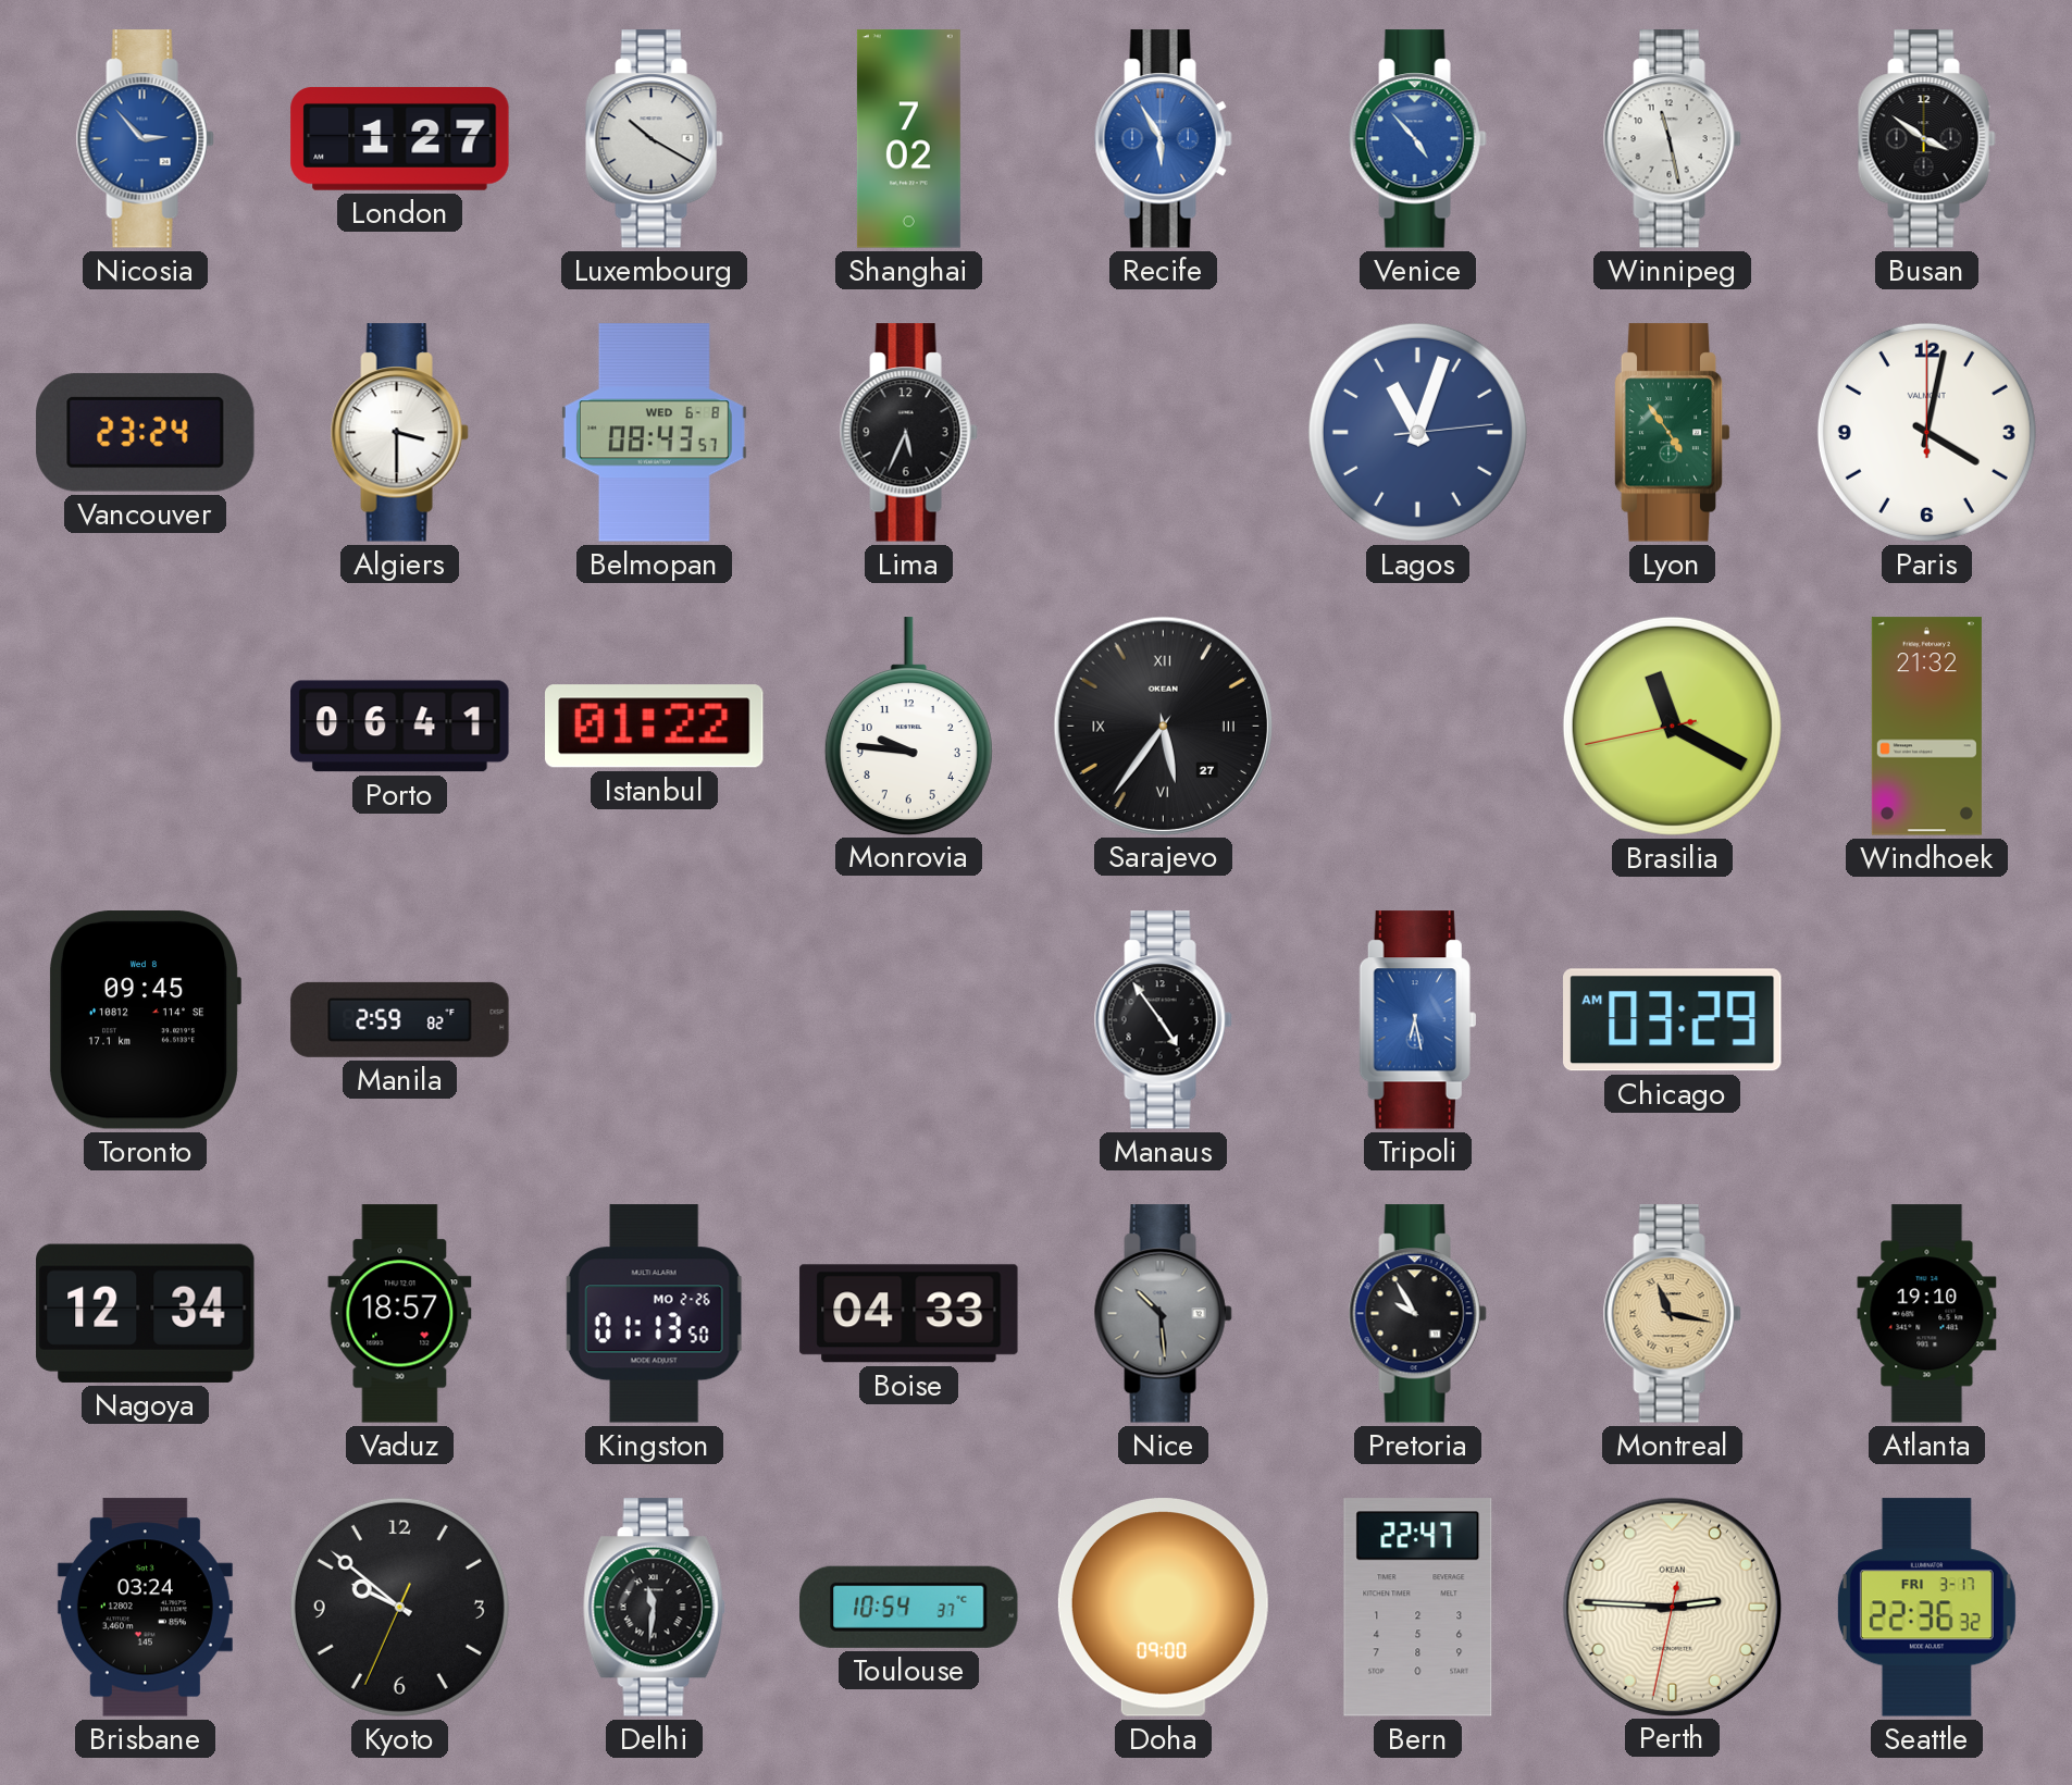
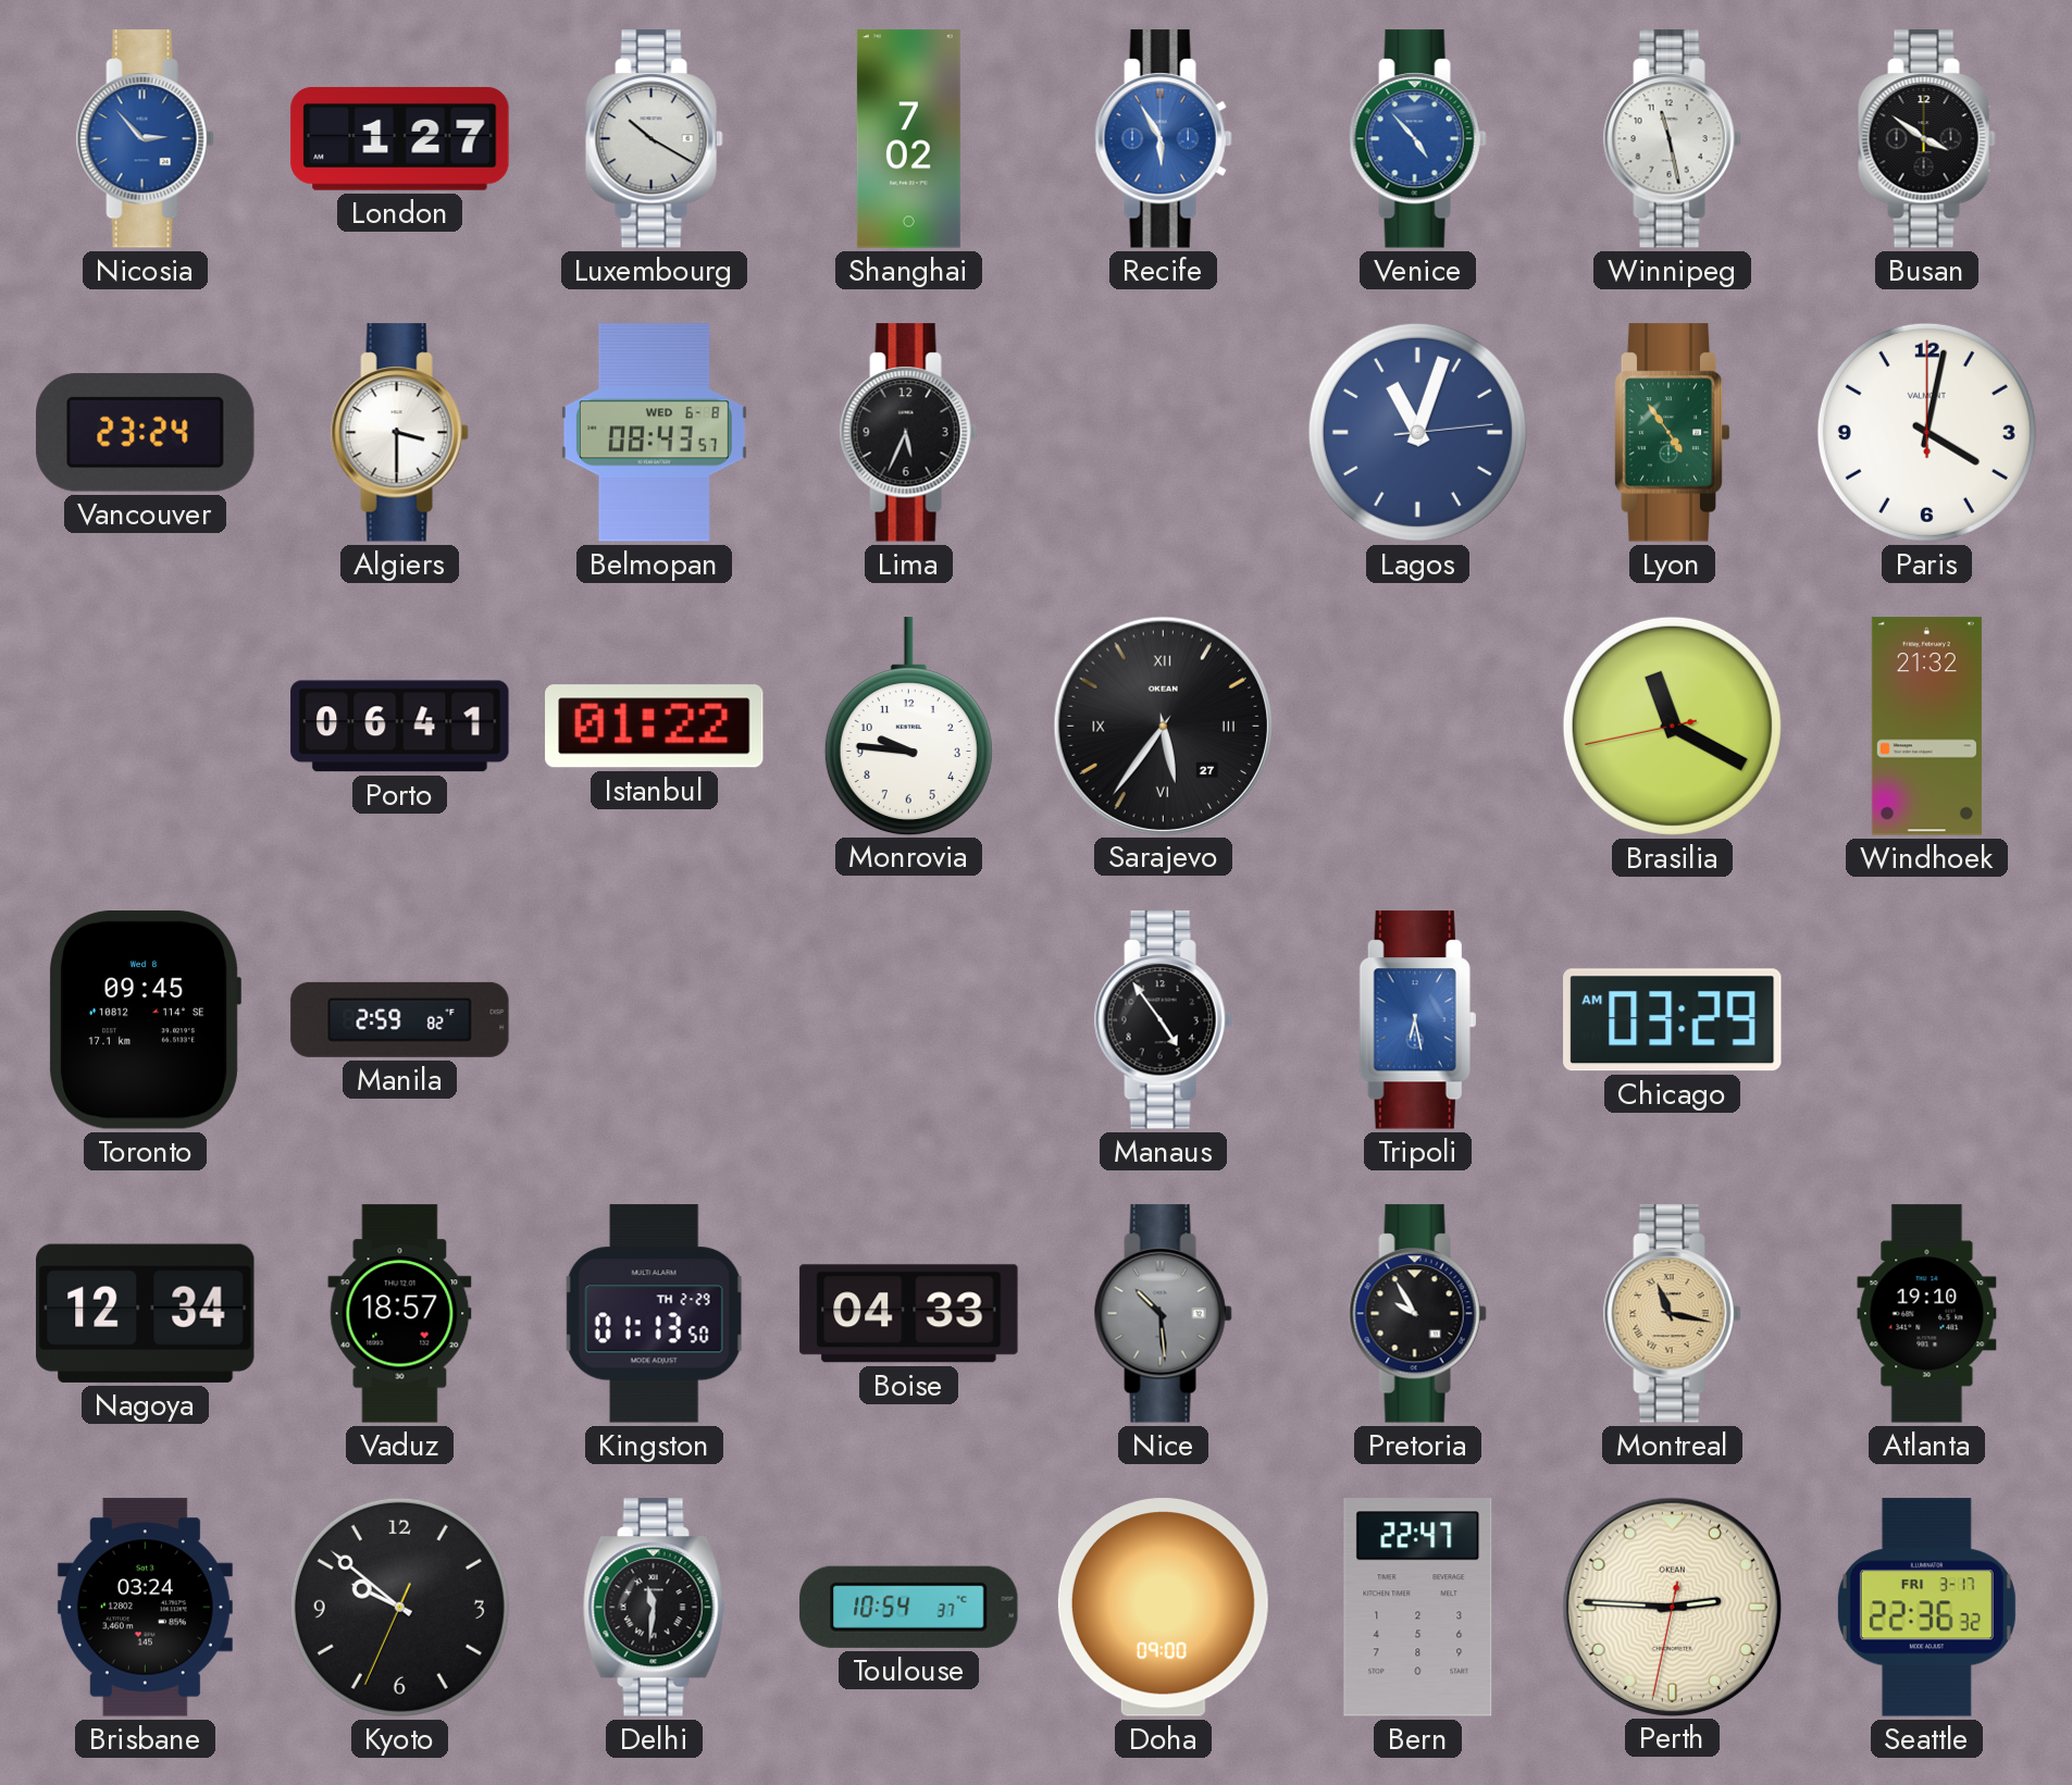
Kingston date: MO 2-26 -> TH 2-29 (655, 1314)
